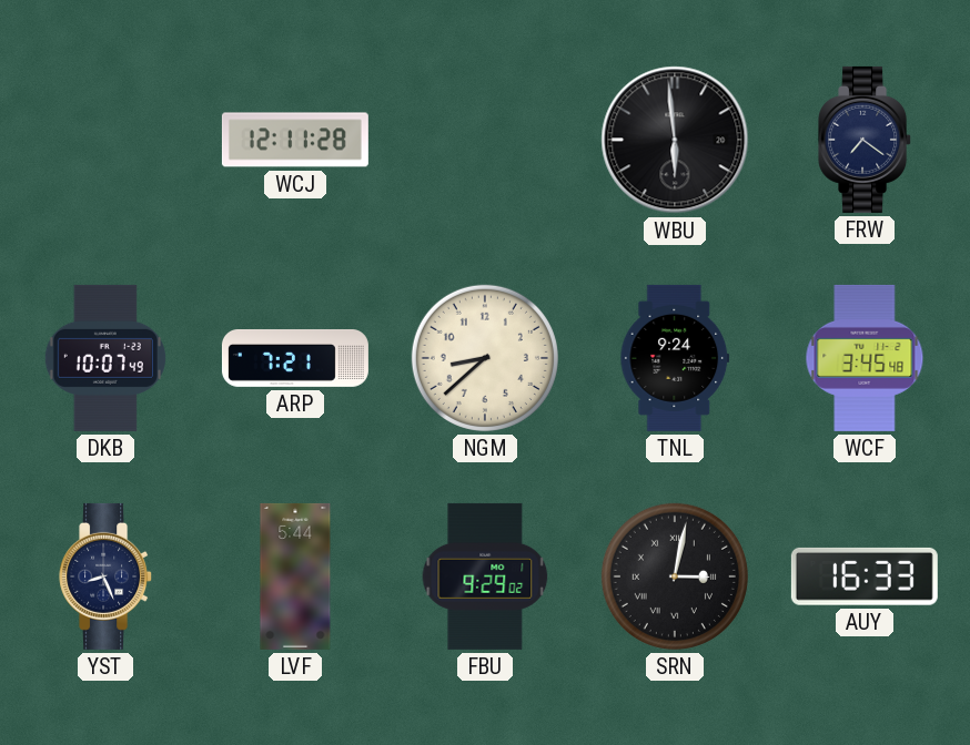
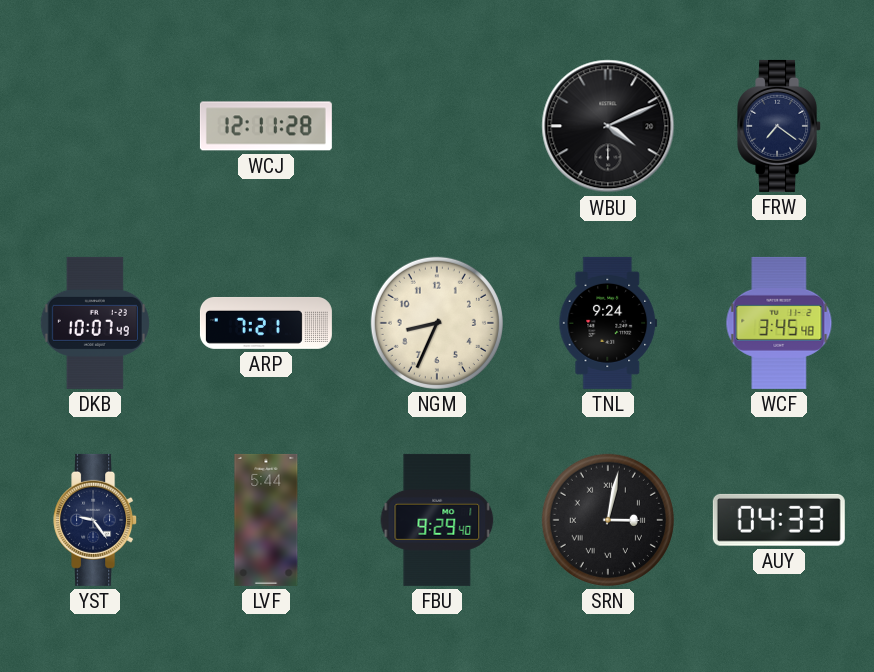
WBU: 5:59 -> 4:11 (608, 126)
NGM: 8:38 -> 8:34 (437, 323)
YST: 8:26 -> 9:24 (96, 520)
FBU: 9:29:02 -> 9:29:40 (437, 520)
AUY: 16:33 -> 04:33 (779, 520)
